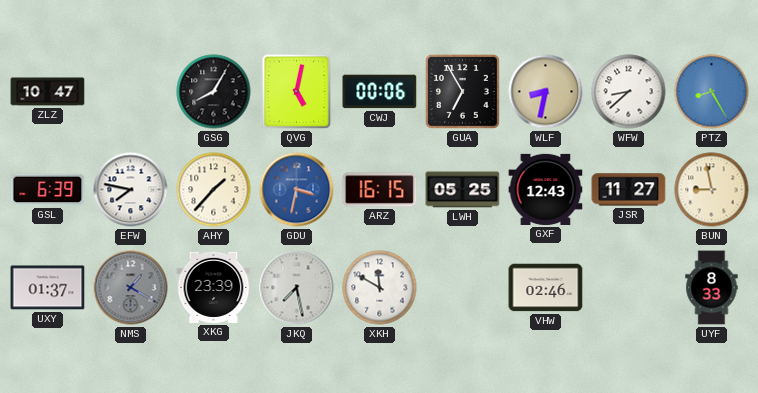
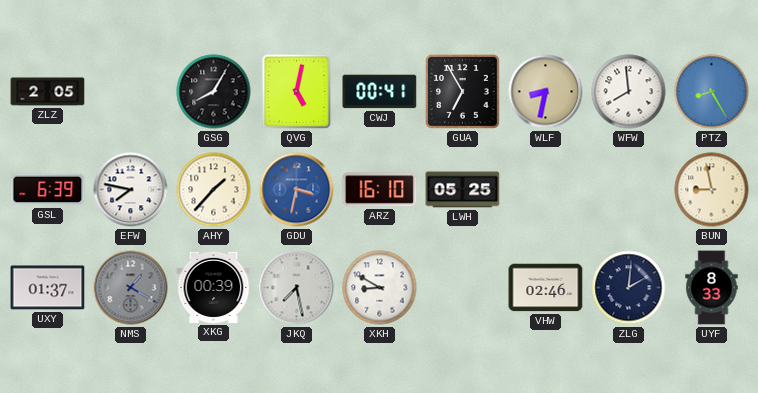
ZLZ: 10:47 -> 2:05 (48, 92)
CWJ: 00:06 -> 00:41 (380, 92)
WFW: 8:38 -> 7:59 (629, 92)
ARZ: 16:15 -> 16:10 (380, 190)
GXF: 12:43 -> none (546, 189)
JSR: 11:27 -> none (629, 190)
XKG: 23:39 -> 00:39 (214, 287)
XKH: 11:50 -> 8:50 (380, 288)
ZLG: none -> 2:01 (629, 288)
